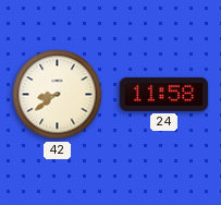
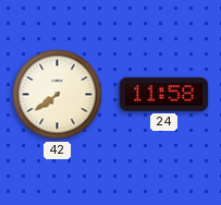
42: 8:39 -> 7:39 (58, 95)
